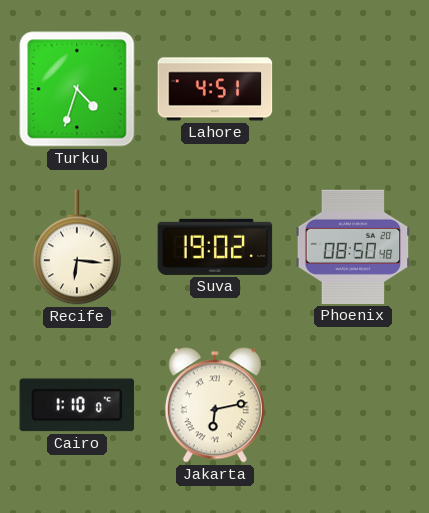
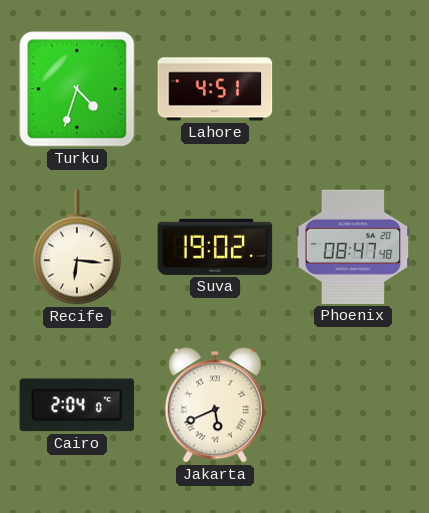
Phoenix: 08:50 -> 08:47 (353, 247)
Cairo: 1:10 -> 2:04 (77, 405)
Jakarta: 6:13 -> 5:41 (215, 405)
